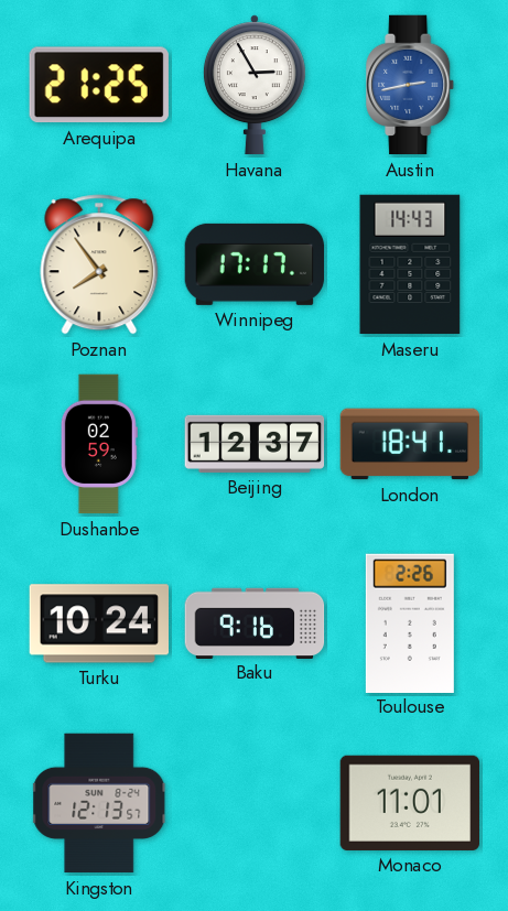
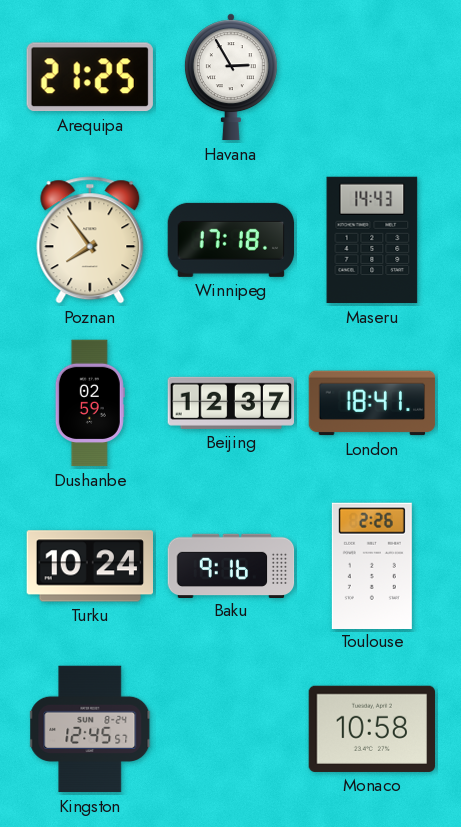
Austin: 2:43 -> none (411, 85)
Winnipeg: 17:17 -> 17:18 (231, 240)
Kingston: 12:13 -> 12:45 (91, 729)
Monaco: 11:01 -> 10:58 (371, 729)
